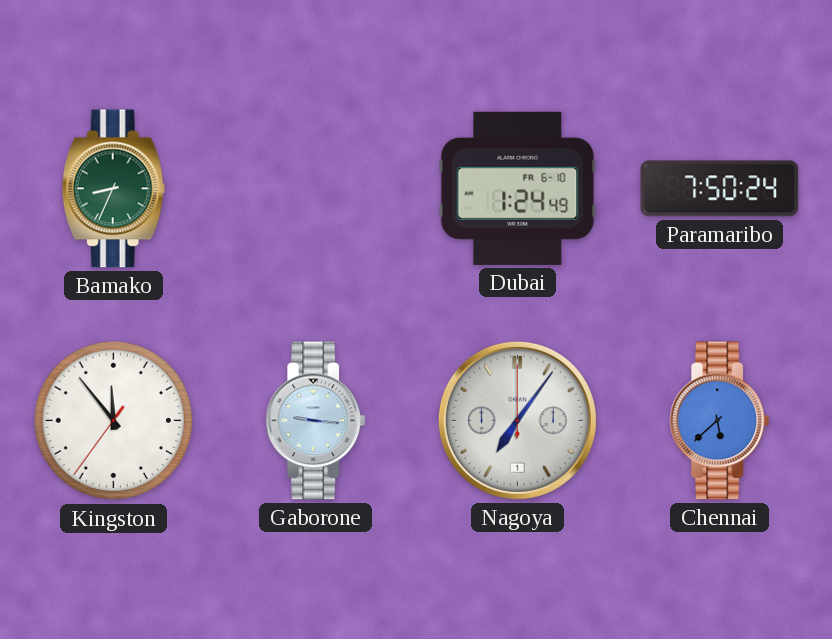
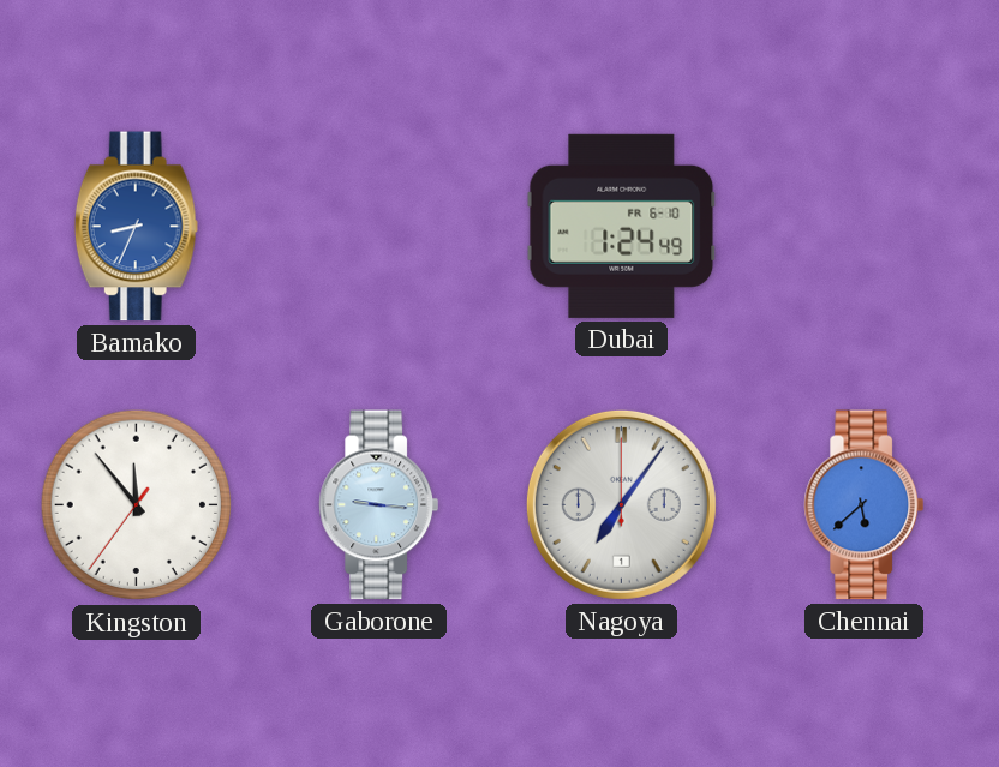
Bamako dial: green -> blue (136, 227)
Paramaribo: 7:50 -> none (720, 189)
